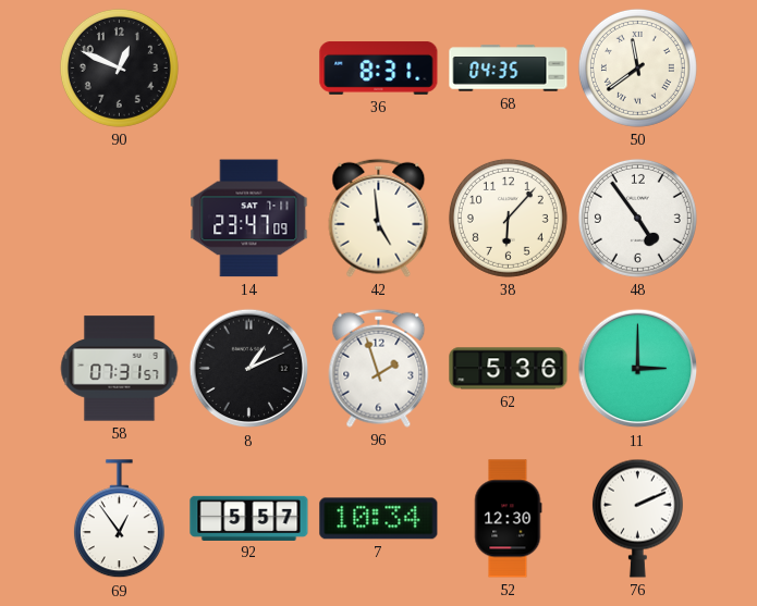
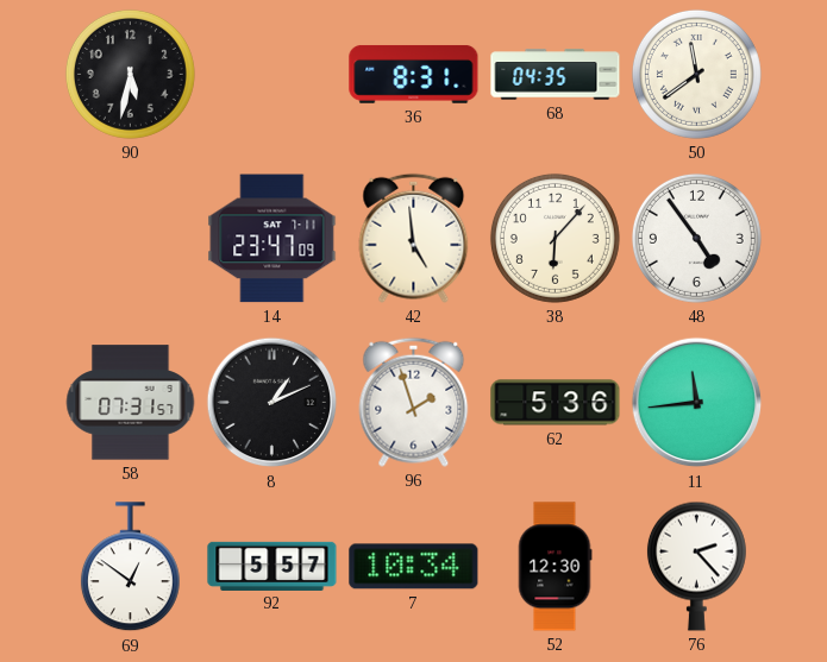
90: 12:49 -> 5:32 (130, 74)
11: 3:00 -> 11:44 (697, 403)
69: 12:54 -> 12:51 (130, 567)
76: 2:11 -> 2:23 (696, 566)
